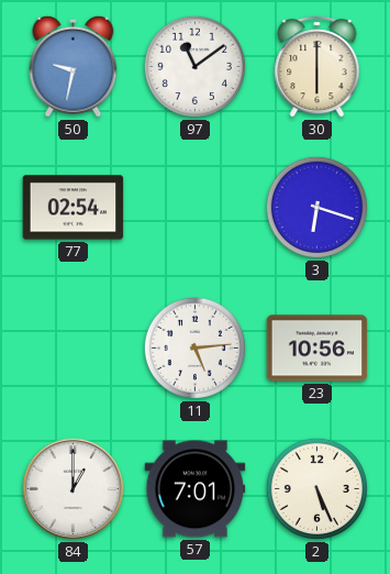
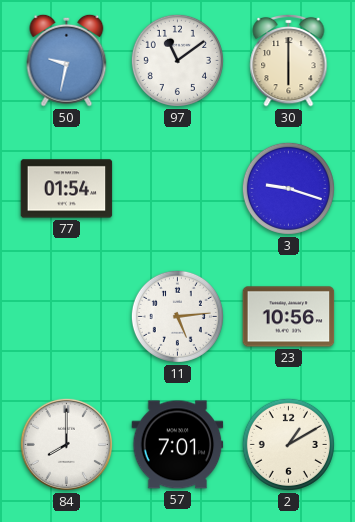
77: 02:54 -> 01:54 (67, 189)
3: 6:18 -> 9:18 (288, 188)
84: 1:00 -> 8:00 (66, 444)
2: 5:26 -> 1:10 (288, 444)
